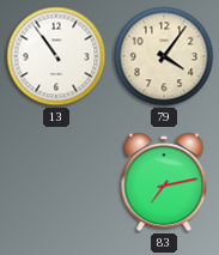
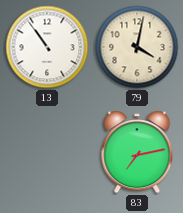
79: 4:06 -> 4:02 (137, 47)
